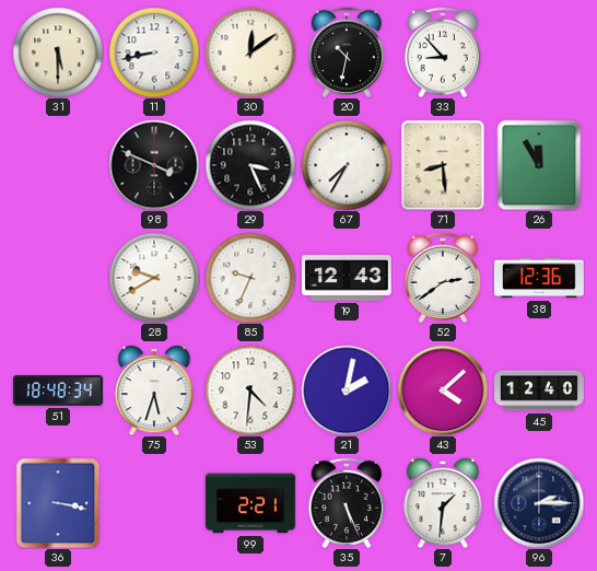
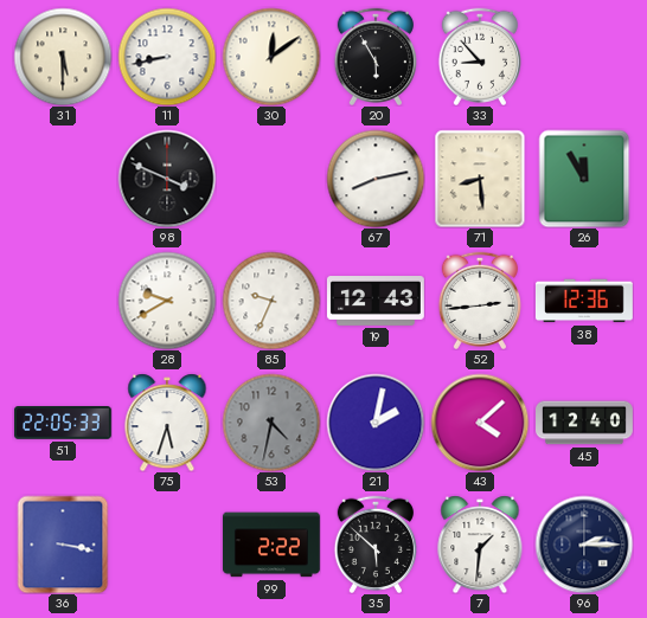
20: 10:32 -> 5:55 (374, 57)
29: 3:26 -> none (250, 165)
67: 7:35 -> 8:13 (376, 179)
52: 2:39 -> 2:44 (479, 301)
51: 18:48 -> 22:05 (63, 423)
53: 4:31 -> 4:32 (271, 423)
53 dial: white -> grey (271, 423)
99: 2:21 -> 2:22 (271, 545)
35: 5:26 -> 5:52 (374, 545)
